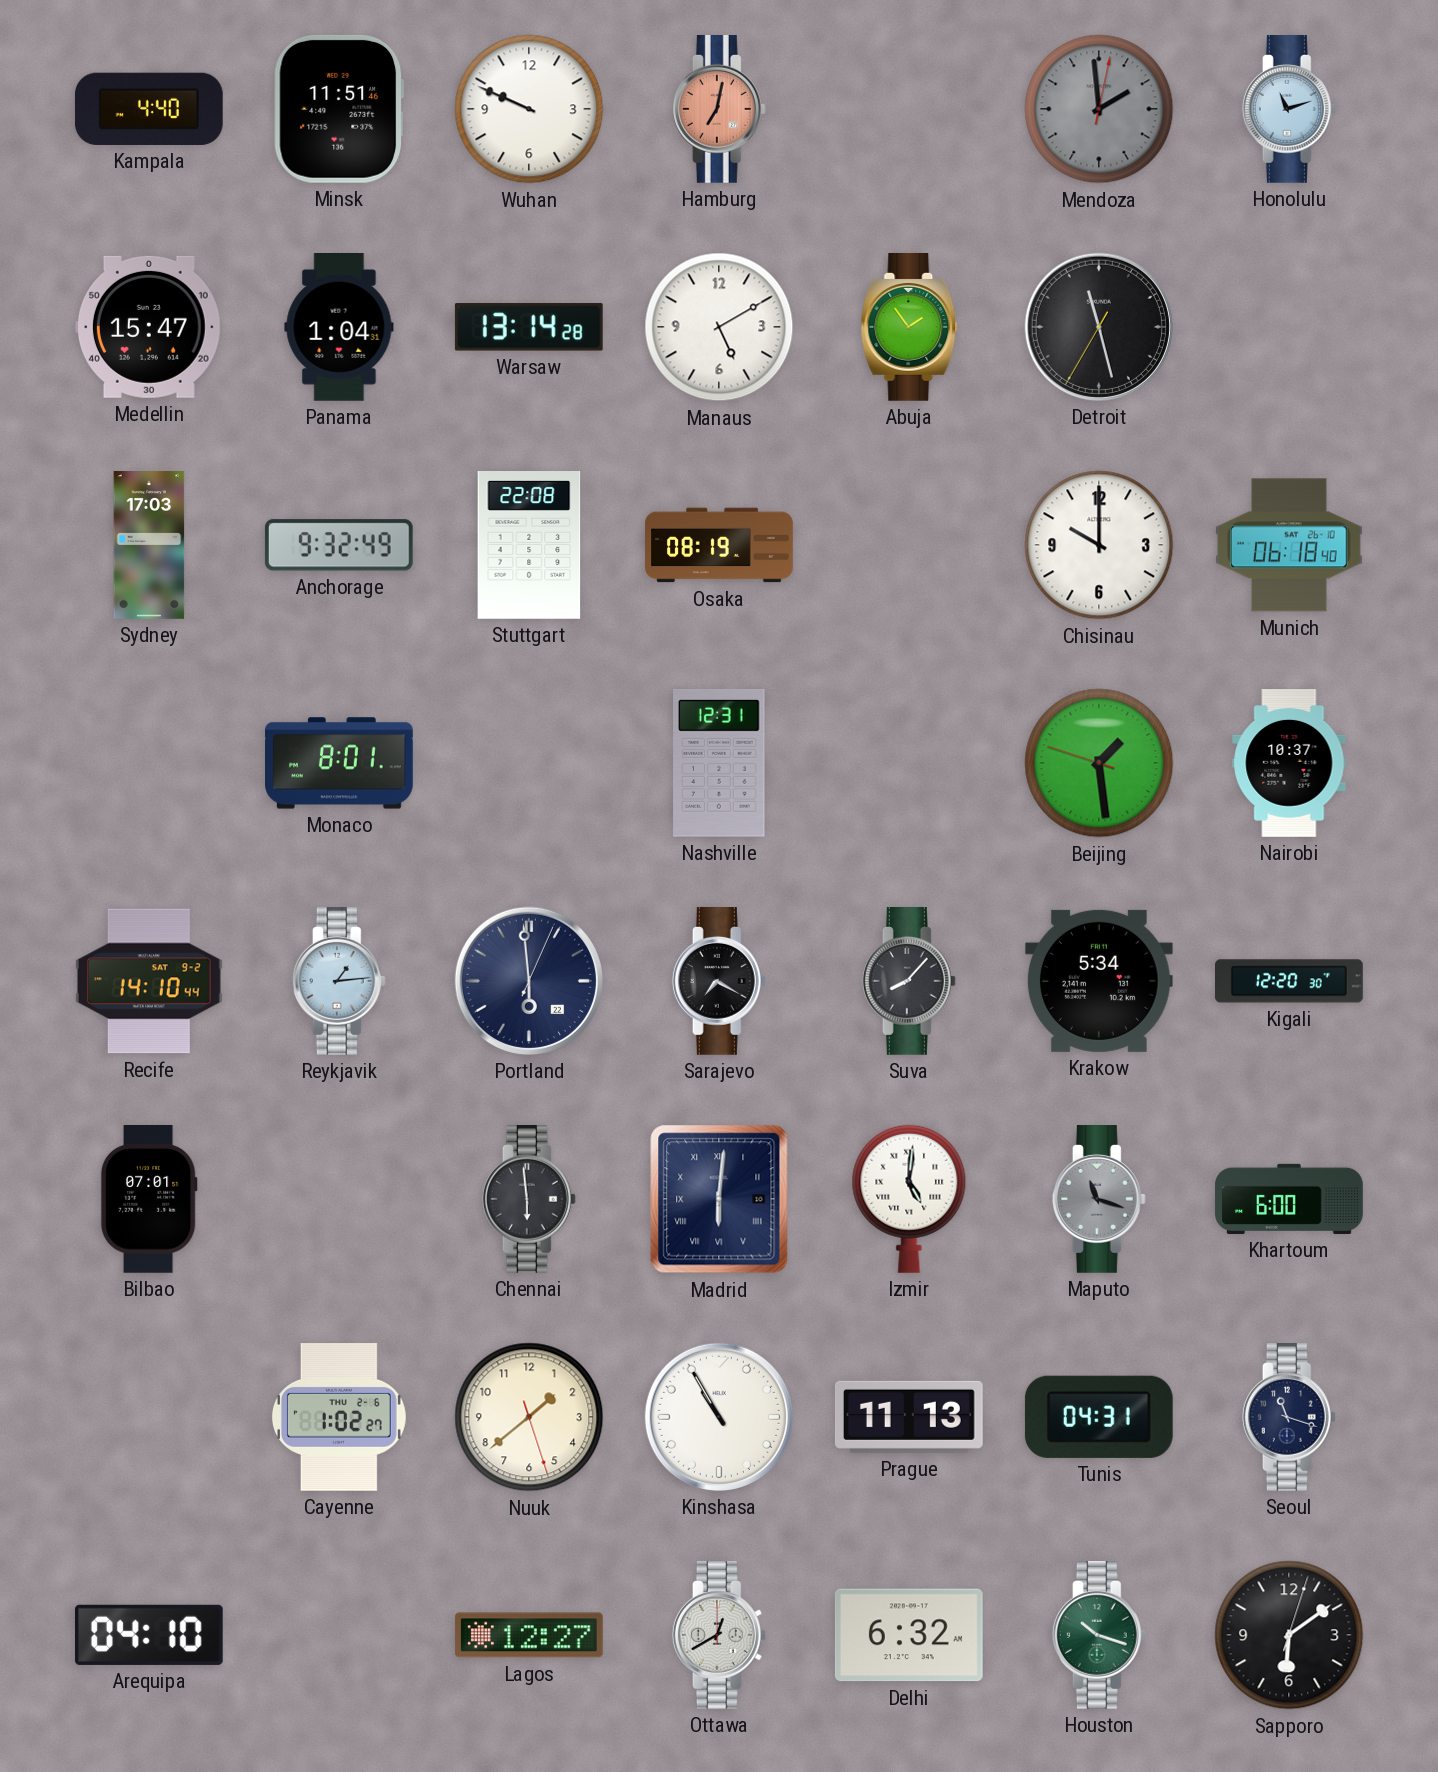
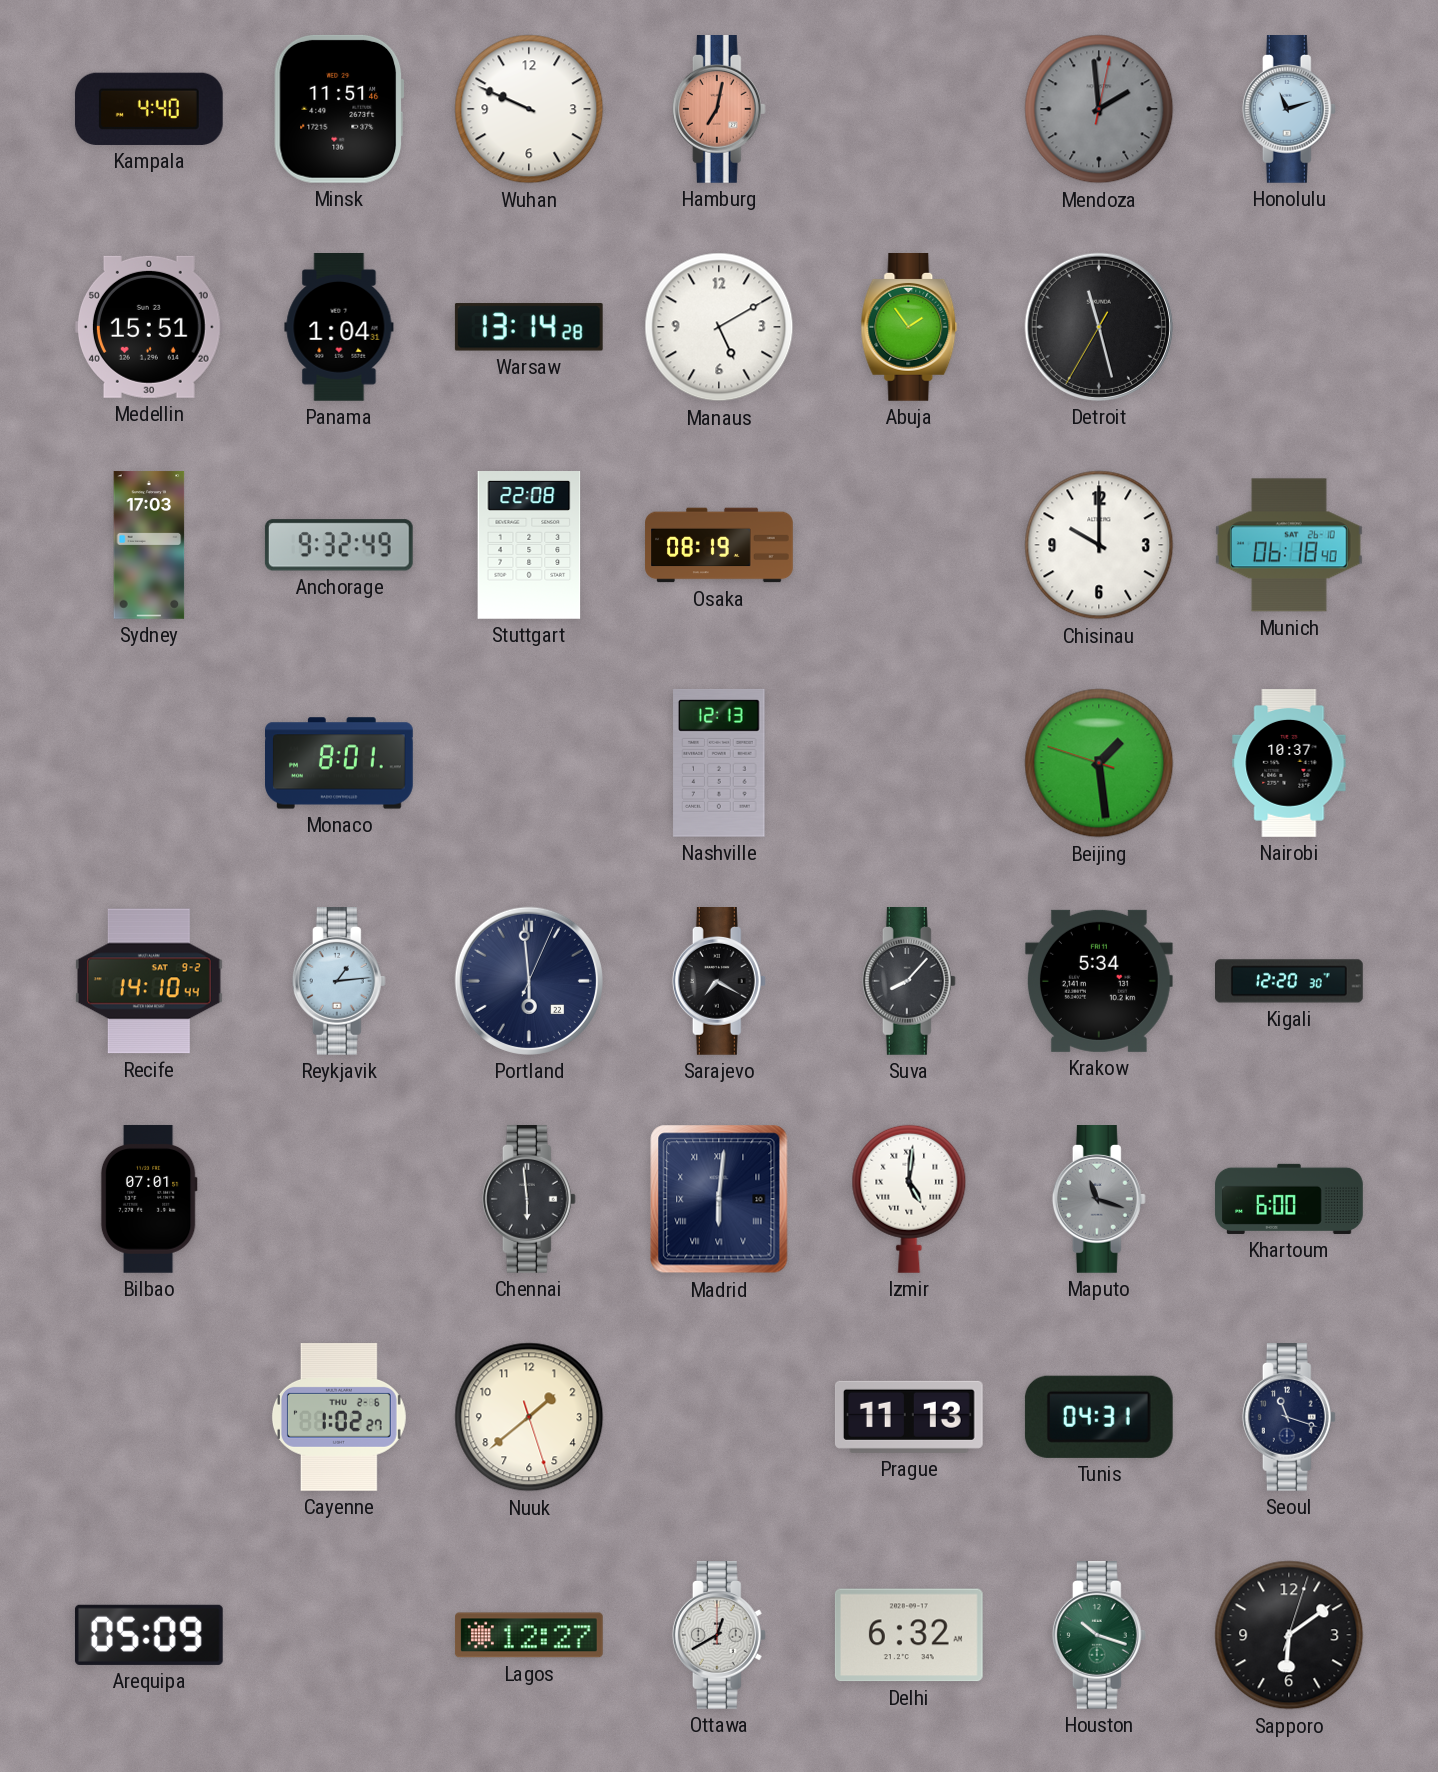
Medellin: 15:47 -> 15:51 (149, 327)
Nashville: 12:31 -> 12:13 (719, 763)
Kinshasa: 10:55 -> none (719, 1417)
Arequipa: 04:10 -> 05:09 (149, 1635)
